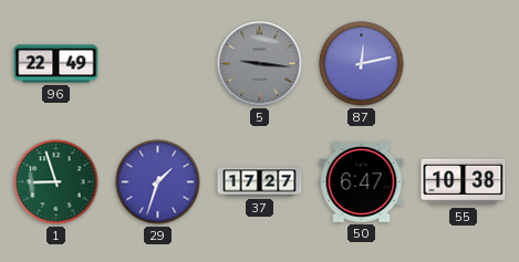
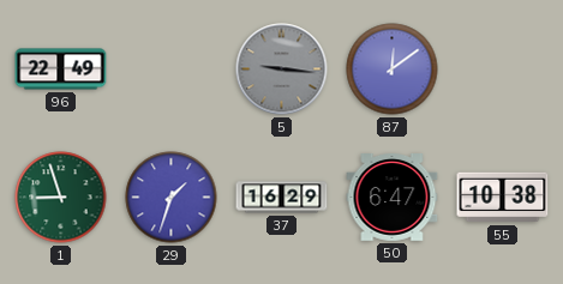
87: 12:13 -> 12:09 (393, 70)
37: 17:27 -> 16:29 (282, 198)
